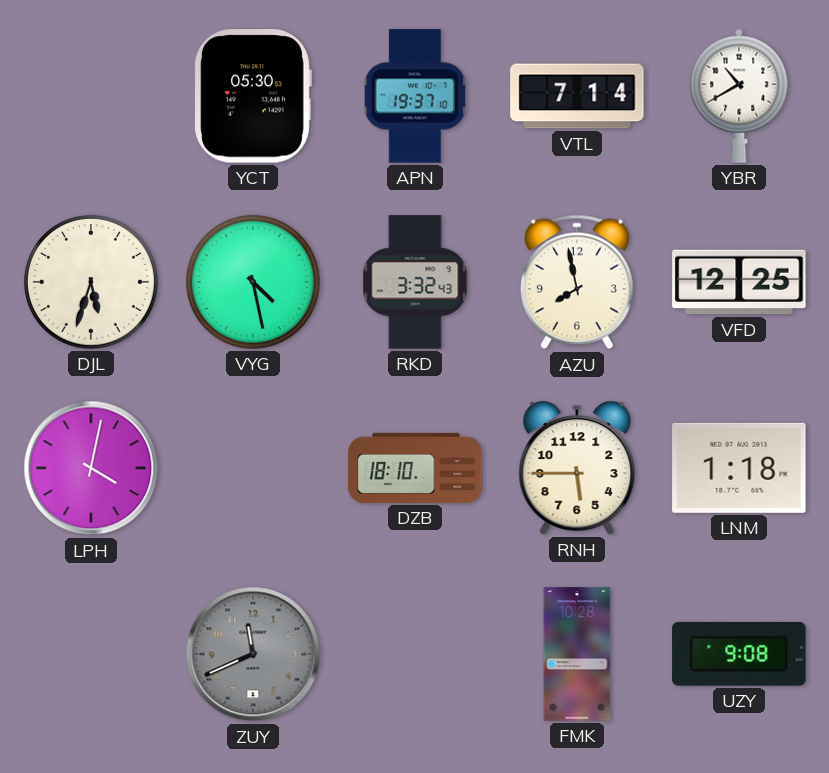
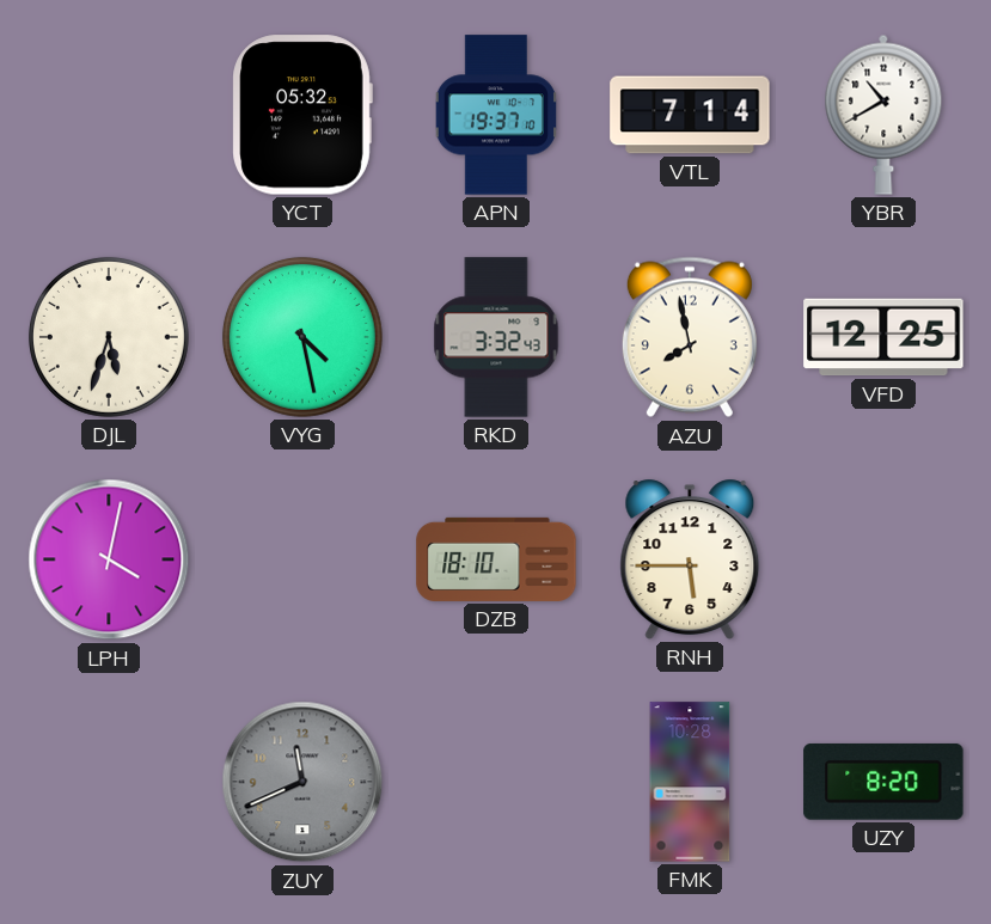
YCT: 05:30 -> 05:32 (302, 115)
LNM: 1:18 -> none (739, 468)
UZY: 9:08 -> 8:20 (883, 782)
